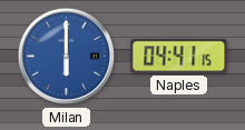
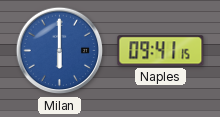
Naples: 04:41 -> 09:41 (161, 51)
